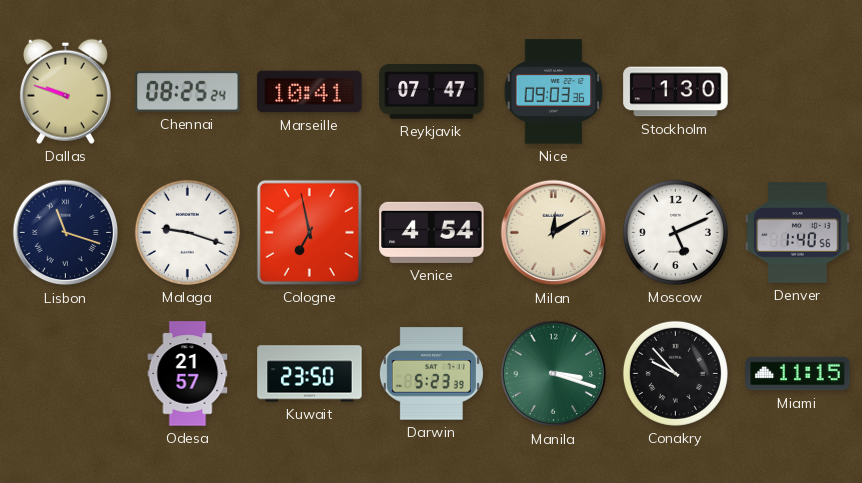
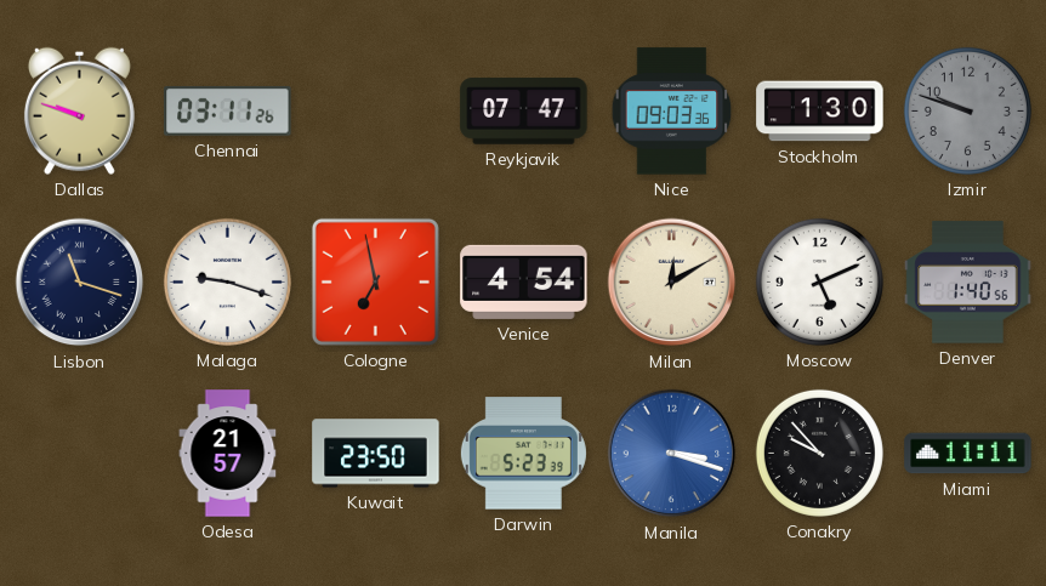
Chennai: 08:25 -> 03:11 (228, 112)
Marseille: 10:41 -> none (310, 92)
Izmir: none -> 9:48 (967, 110)
Manila dial: green -> blue (672, 454)
Miami: 11:15 -> 11:11 (968, 454)
